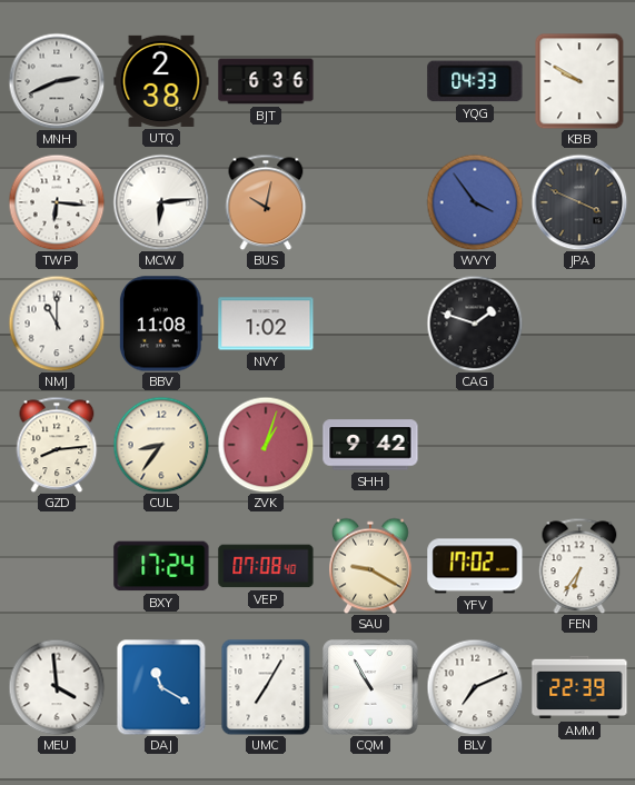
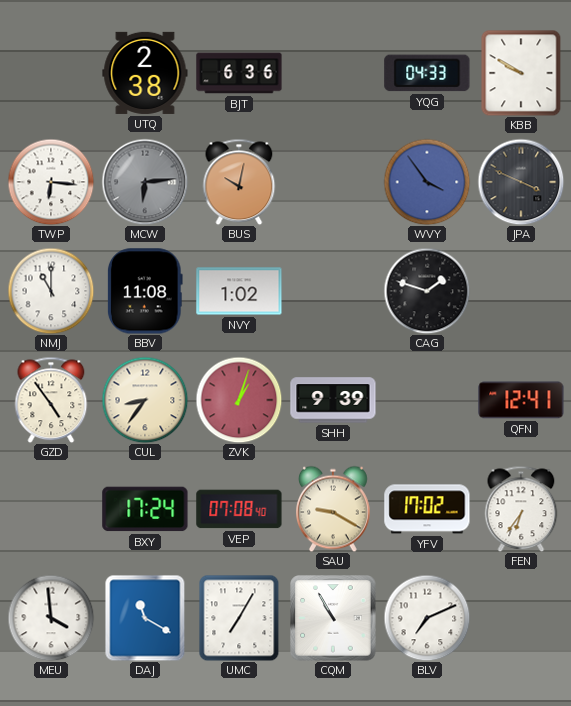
MNH: 2:41 -> none (57, 81)
MCW dial: white -> grey (145, 182)
GZD: 8:14 -> 4:54 (51, 400)
SHH: 9:42 -> 9:39 (333, 400)
QFN: none -> 12:41 (521, 400)
AMM: 22:39 -> none (579, 687)
